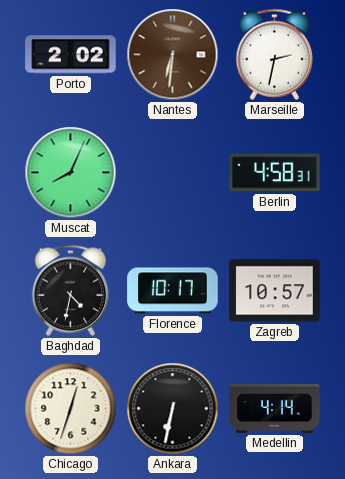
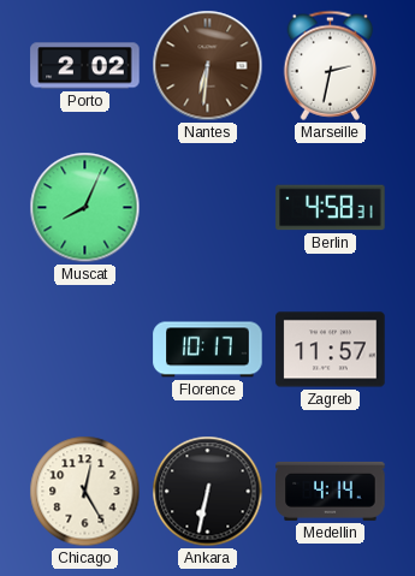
Baghdad: 4:32 -> none (71, 290)
Zagreb: 10:57 -> 11:57 (331, 350)
Chicago: 12:33 -> 12:25 (85, 492)
